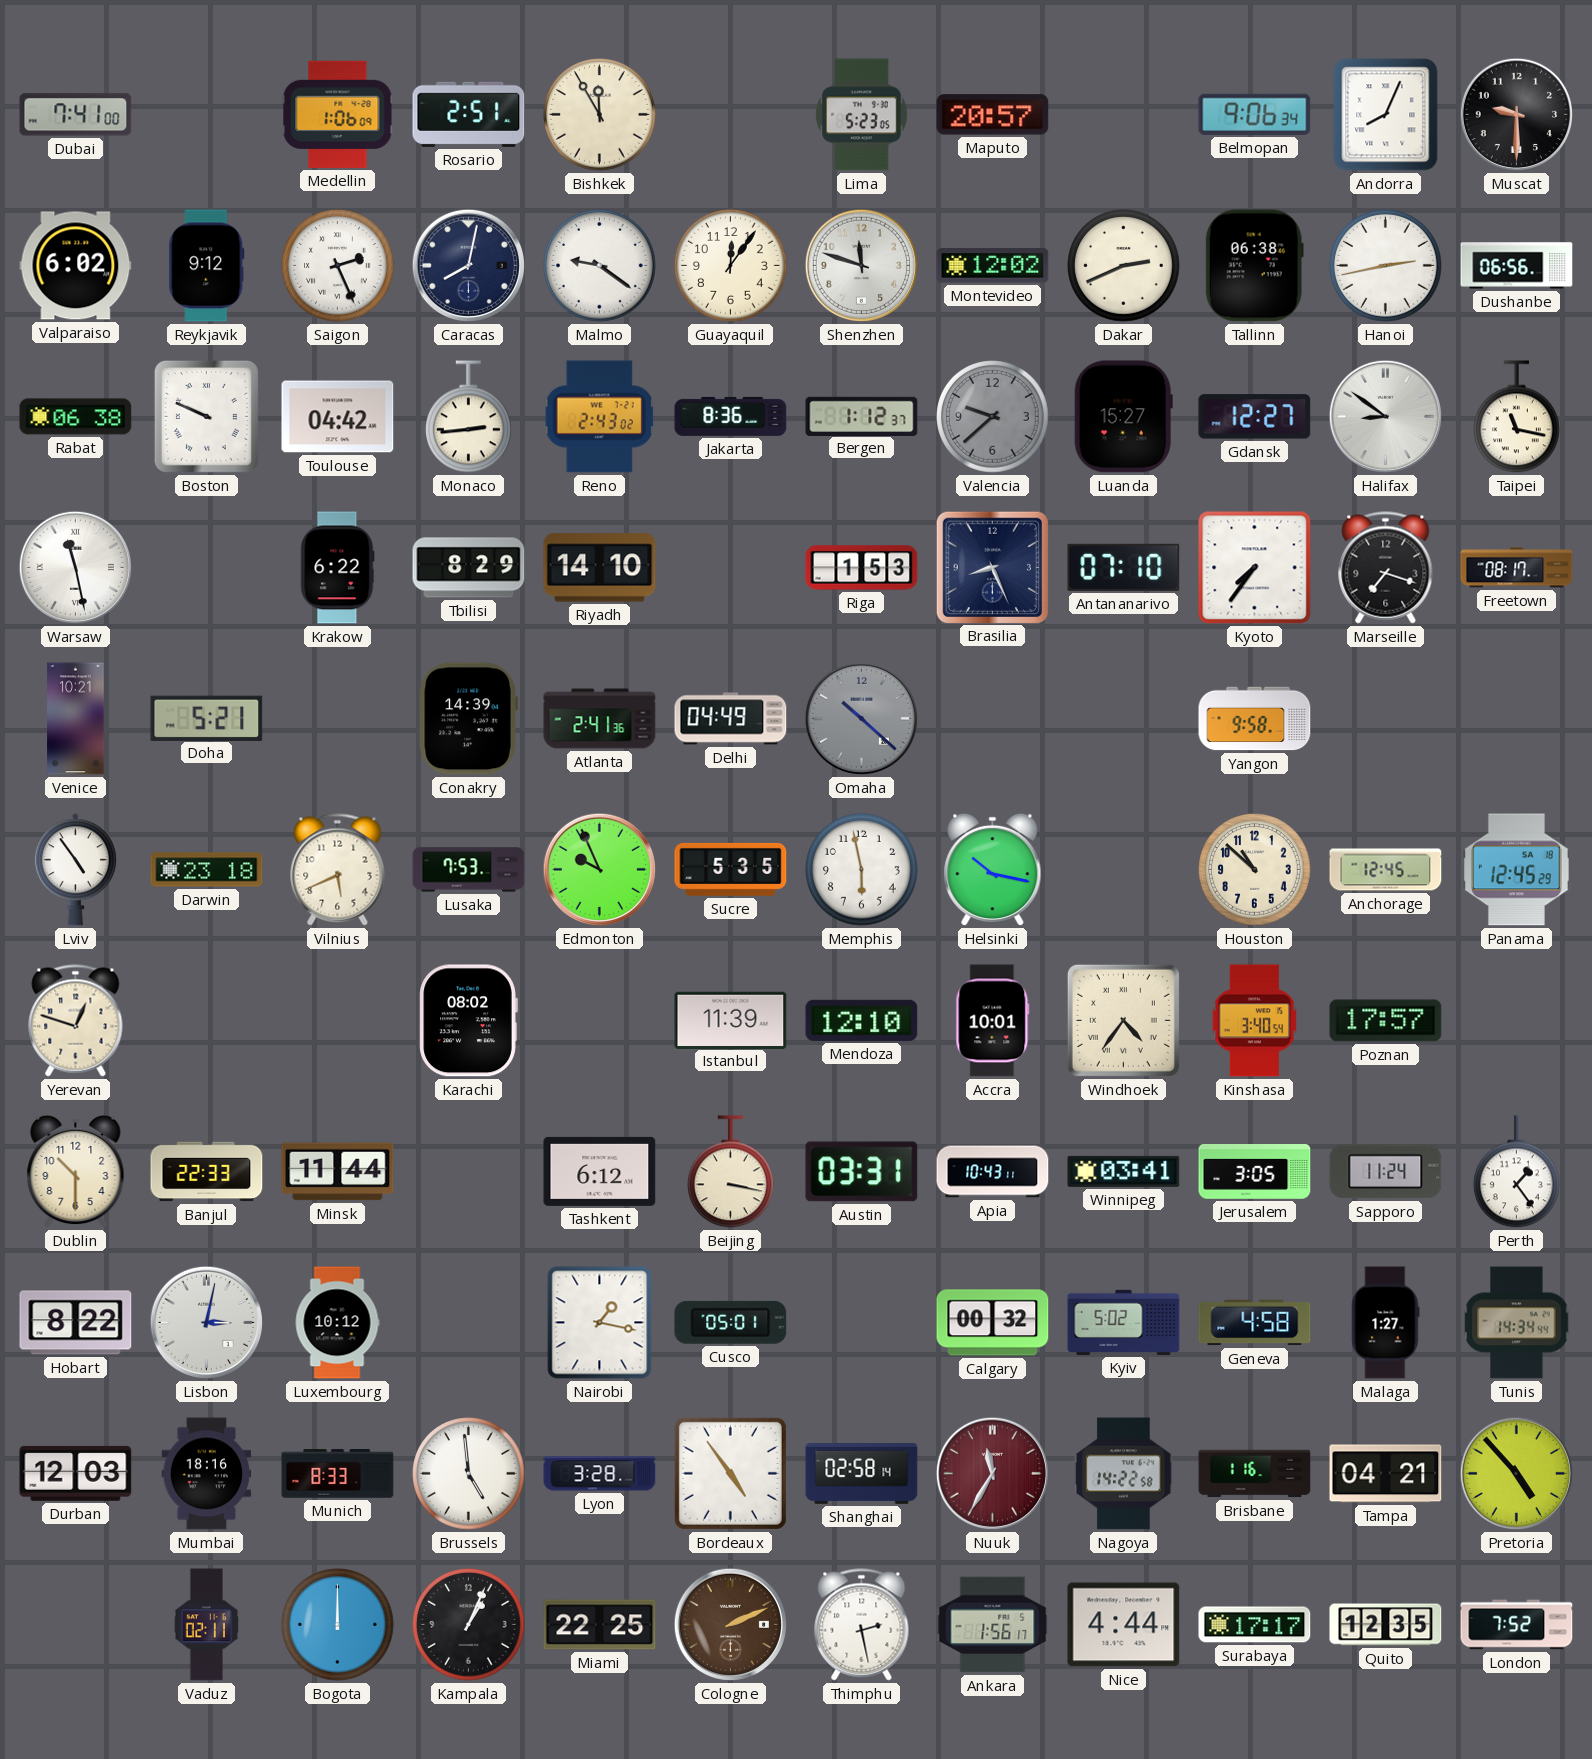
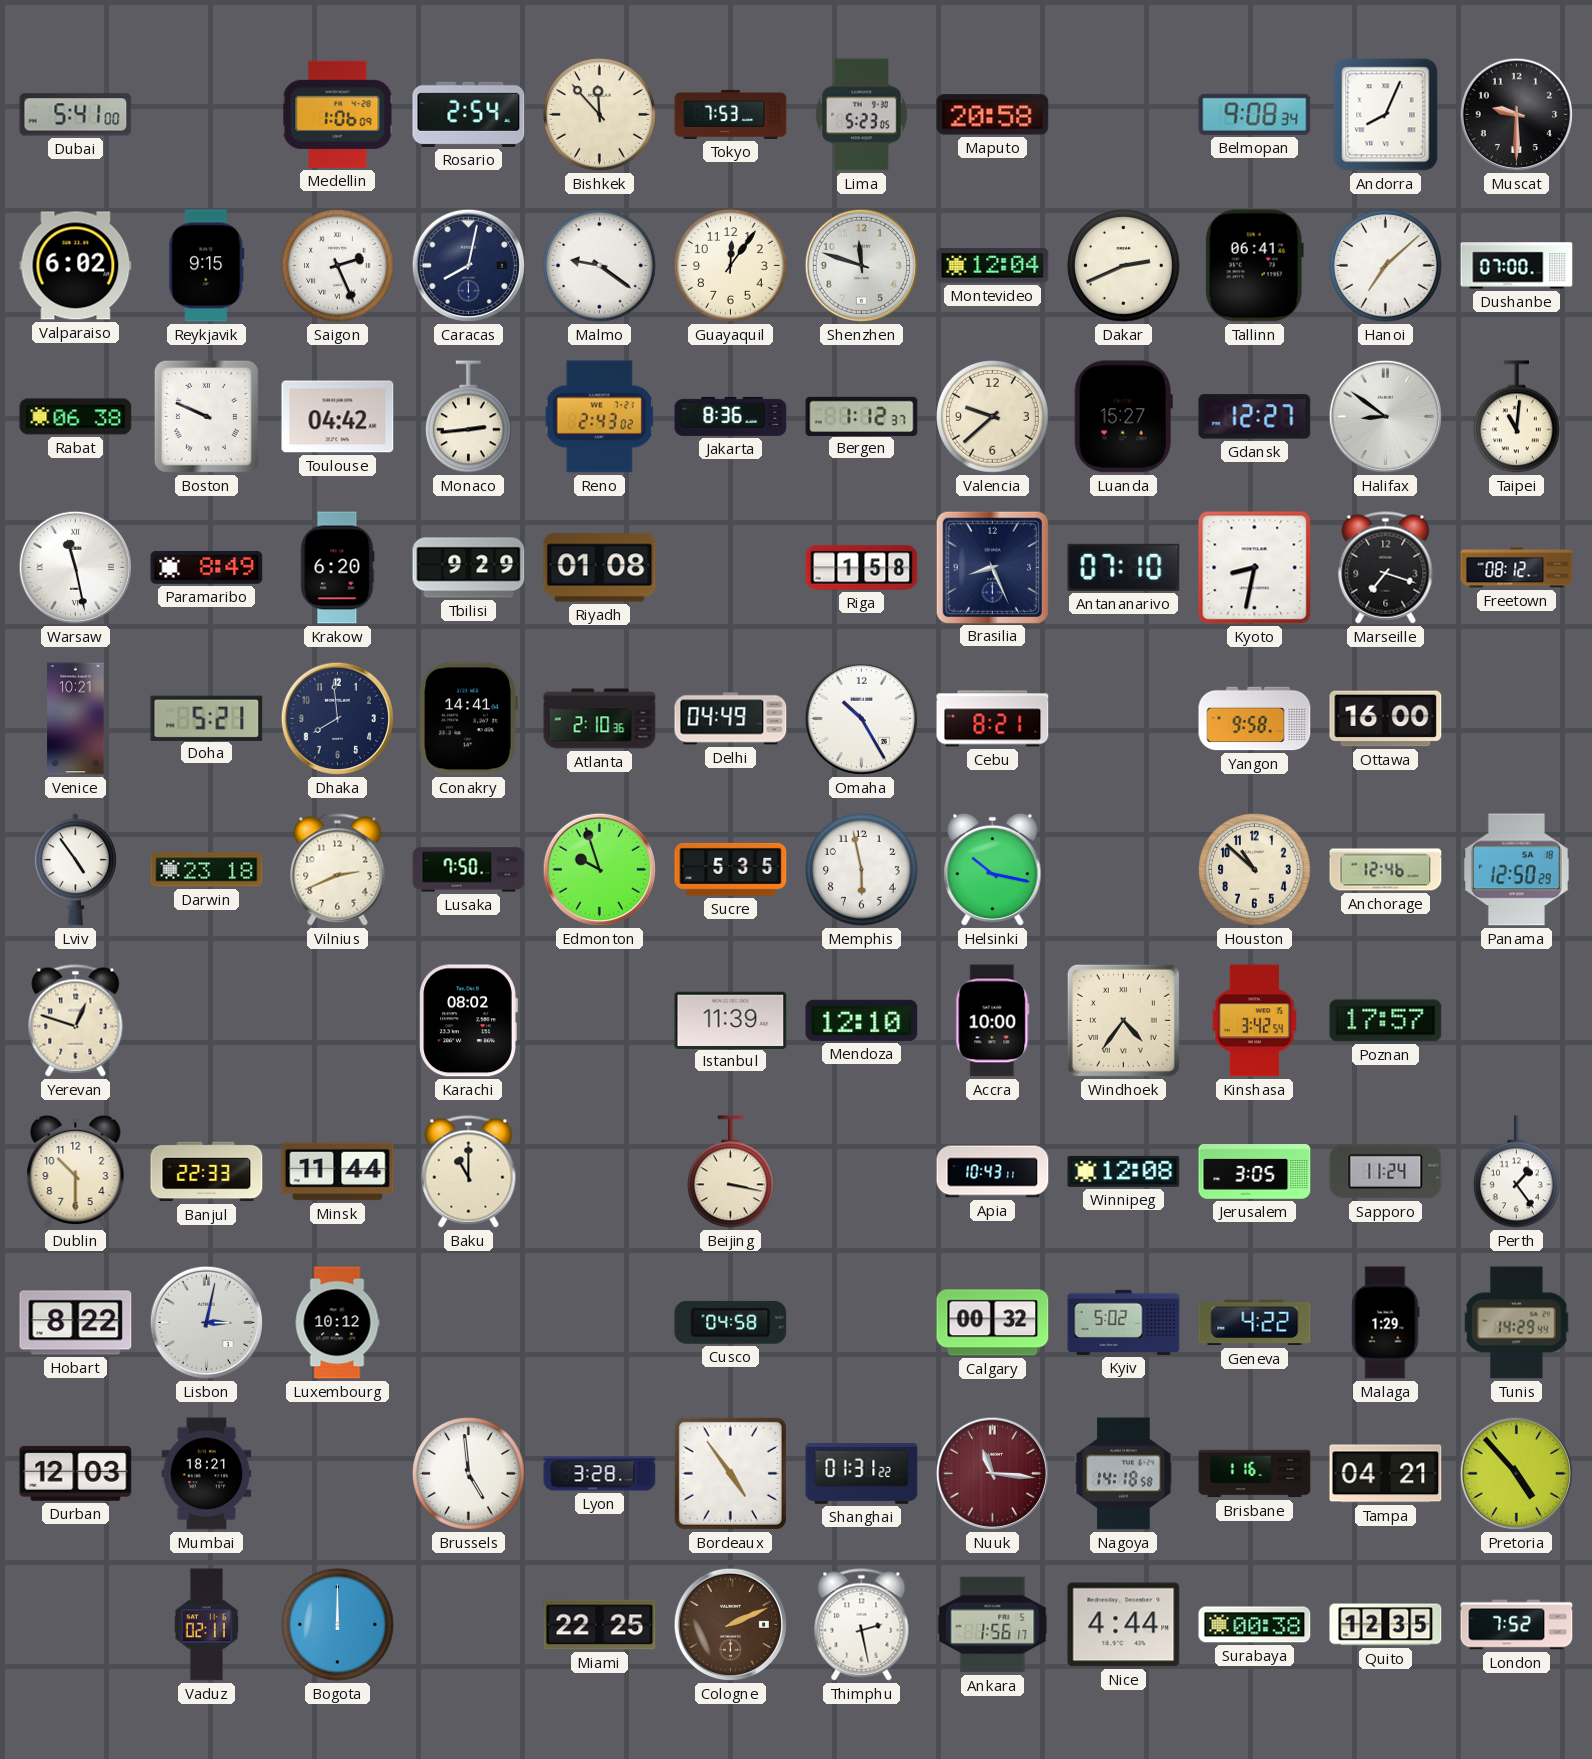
Dubai: 7:41 -> 5:41 (76, 115)
Rosario: 2:51 -> 2:54 (469, 114)
Bishkek: 11:55 -> 11:53 (600, 115)
Tokyo: none -> 7:53 (731, 114)
Maputo: 20:57 -> 20:58 (993, 115)
Belmopan: 9:06 -> 9:08 (1255, 114)
Reykjavik: 9:12 -> 9:15 (207, 266)
Montevideo: 12:02 -> 12:04 (993, 266)
Tallinn: 06:38 -> 06:41 (1254, 266)
Hanoi: 2:43 -> 7:08 (1386, 266)
Dushanbe: 06:56 -> 07:00 (1517, 266)
Valencia dial: grey -> cream (993, 417)
Taipei: 11:17 -> 11:01 (1517, 417)
Paramaribo: none -> 8:49 (207, 567)
Krakow: 6:22 -> 6:20 (338, 568)
Tbilisi: 8:29 -> 9:29 (469, 568)
Riyadh: 14:10 -> 01:08 (600, 568)
Riga: 1:53 -> 1:58 (862, 568)
Kyoto: 7:36 -> 8:32 (1255, 568)
Freetown: 08:17 -> 08:12 (1517, 568)
Dhaka: none -> 7:59 (337, 718)
Conakry: 14:39 -> 14:41 (468, 719)
Atlanta: 2:41 -> 2:10 (600, 719)
Omaha: 10:22 -> 10:25 (861, 718)
Omaha dial: grey -> white (861, 718)
Cebu: none -> 8:21 (993, 719)
Ottawa: none -> 16:00 (1386, 719)
Vilnius: 5:41 -> 2:41 (338, 870)
Lusaka: 7:53 -> 7:50 (469, 870)
Edmonton: 9:56 -> 9:57 (599, 869)
Anchorage: 12:45 -> 12:46 (1386, 870)
Panama: 12:45 -> 12:50 (1517, 870)
Accra: 10:01 -> 10:00 (993, 1021)
Kinshasa: 3:40 -> 3:42 (1255, 1021)
Baku: none -> 11:00 (469, 1172)
Tashkent: 6:12 -> none (600, 1171)
Austin: 03:31 -> none (862, 1172)
Winnipeg: 03:41 -> 12:08 (1124, 1171)
Nairobi: 1:17 -> none (600, 1323)
Cusco: 05:01 -> 04:58 (731, 1322)
Geneva: 4:58 -> 4:22 (1255, 1323)
Malaga: 1:27 -> 1:29 (1385, 1323)
Tunis: 14:34 -> 14:29 (1517, 1323)
Mumbai: 18:16 -> 18:21 (207, 1474)
Munich: 8:33 -> none (338, 1474)
Shanghai: 02:58 -> 01:31 (862, 1474)
Nuuk: 11:35 -> 11:16 (992, 1473)
Nagoya: 14:22 -> 14:18 (1124, 1474)
Kampala: 1:04 -> none (469, 1625)
Surabaya: 17:17 -> 00:38 (1255, 1625)
